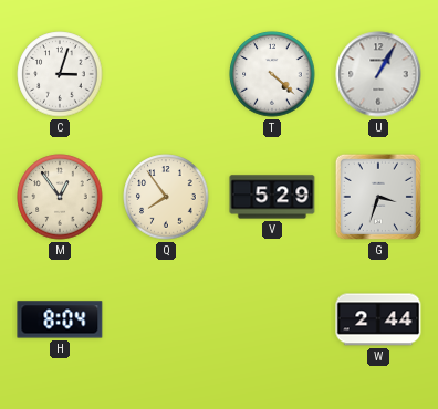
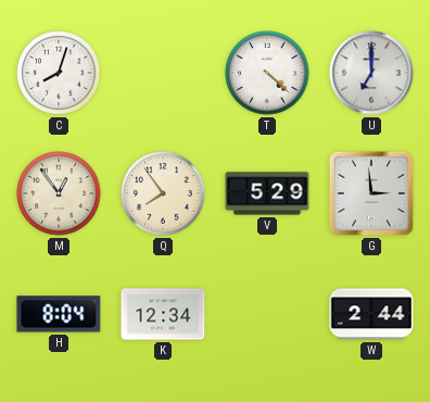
C: 3:03 -> 8:03 (59, 73)
U: 1:05 -> 7:00 (371, 73)
G: 3:33 -> 2:59 (371, 193)
K: none -> 12:34 (163, 314)
